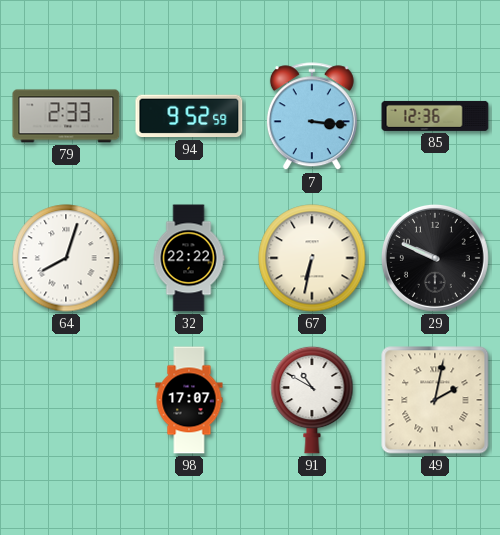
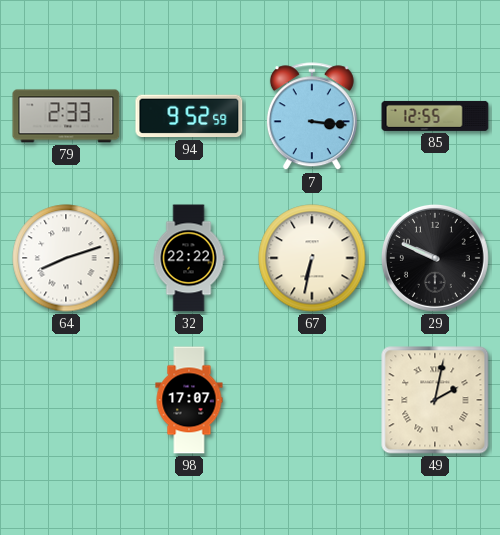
85: 12:36 -> 12:55 (435, 116)
64: 8:03 -> 8:12 (66, 258)
91: 10:50 -> none (312, 400)
